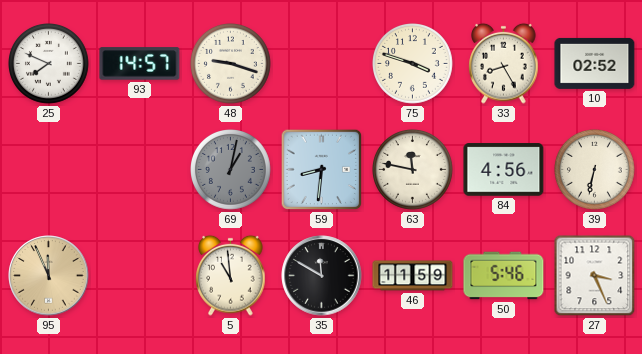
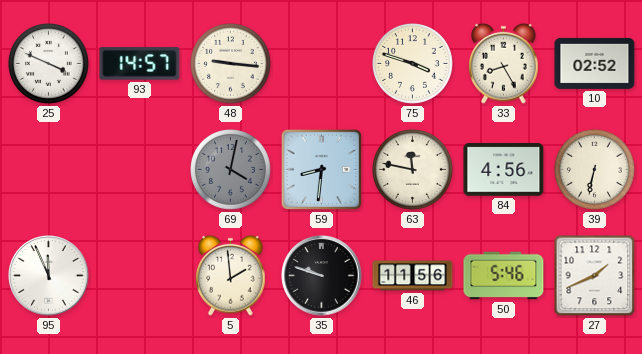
25: 7:49 -> 3:49 (49, 64)
48: 9:18 -> 9:16 (231, 64)
69: 1:02 -> 4:02 (231, 170)
95 dial: champagne -> white (49, 276)
5: 10:59 -> 1:59 (231, 275)
35: 11:50 -> 9:48 (322, 276)
46: 11:59 -> 11:56 (413, 276)
27: 3:26 -> 1:41 (595, 276)
